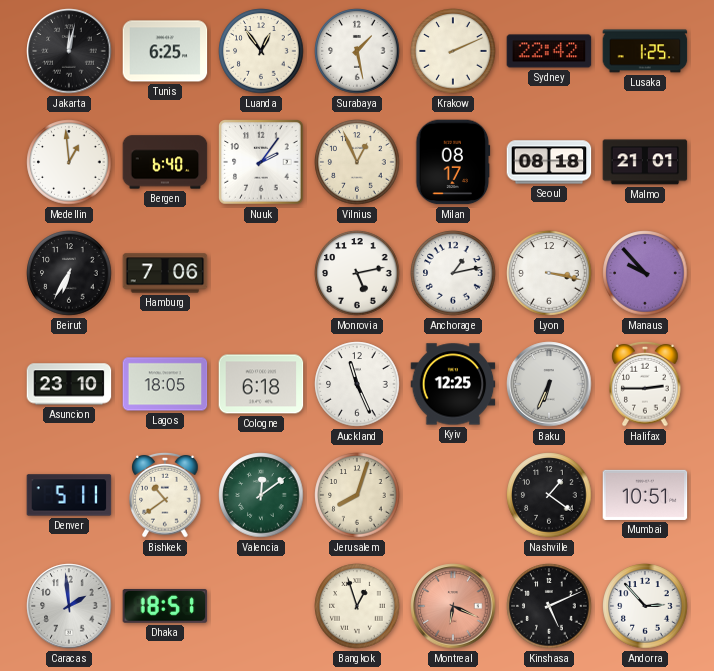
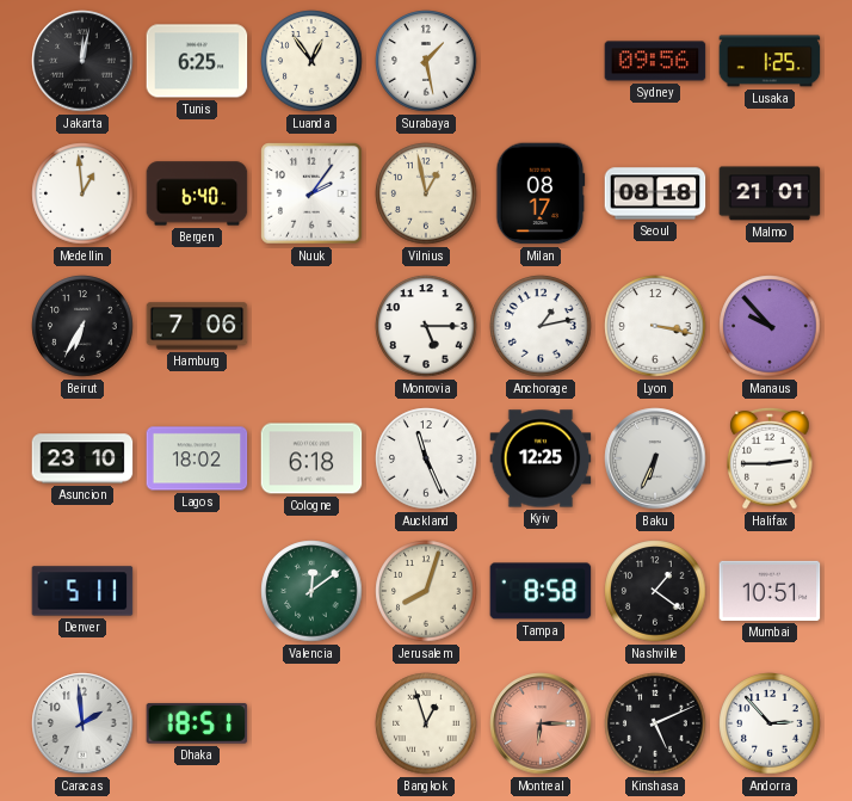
Krakow: 2:11 -> none (453, 51)
Sydney: 22:42 -> 09:56 (655, 61)
Vilnius: 12:56 -> 12:58 (426, 193)
Monrovia: 5:13 -> 5:15 (426, 326)
Lagos: 18:05 -> 18:02 (197, 458)
Bishkek: 10:39 -> none (165, 495)
Tampa: none -> 8:58 (541, 591)
Montreal: 6:19 -> 6:15 (541, 723)
